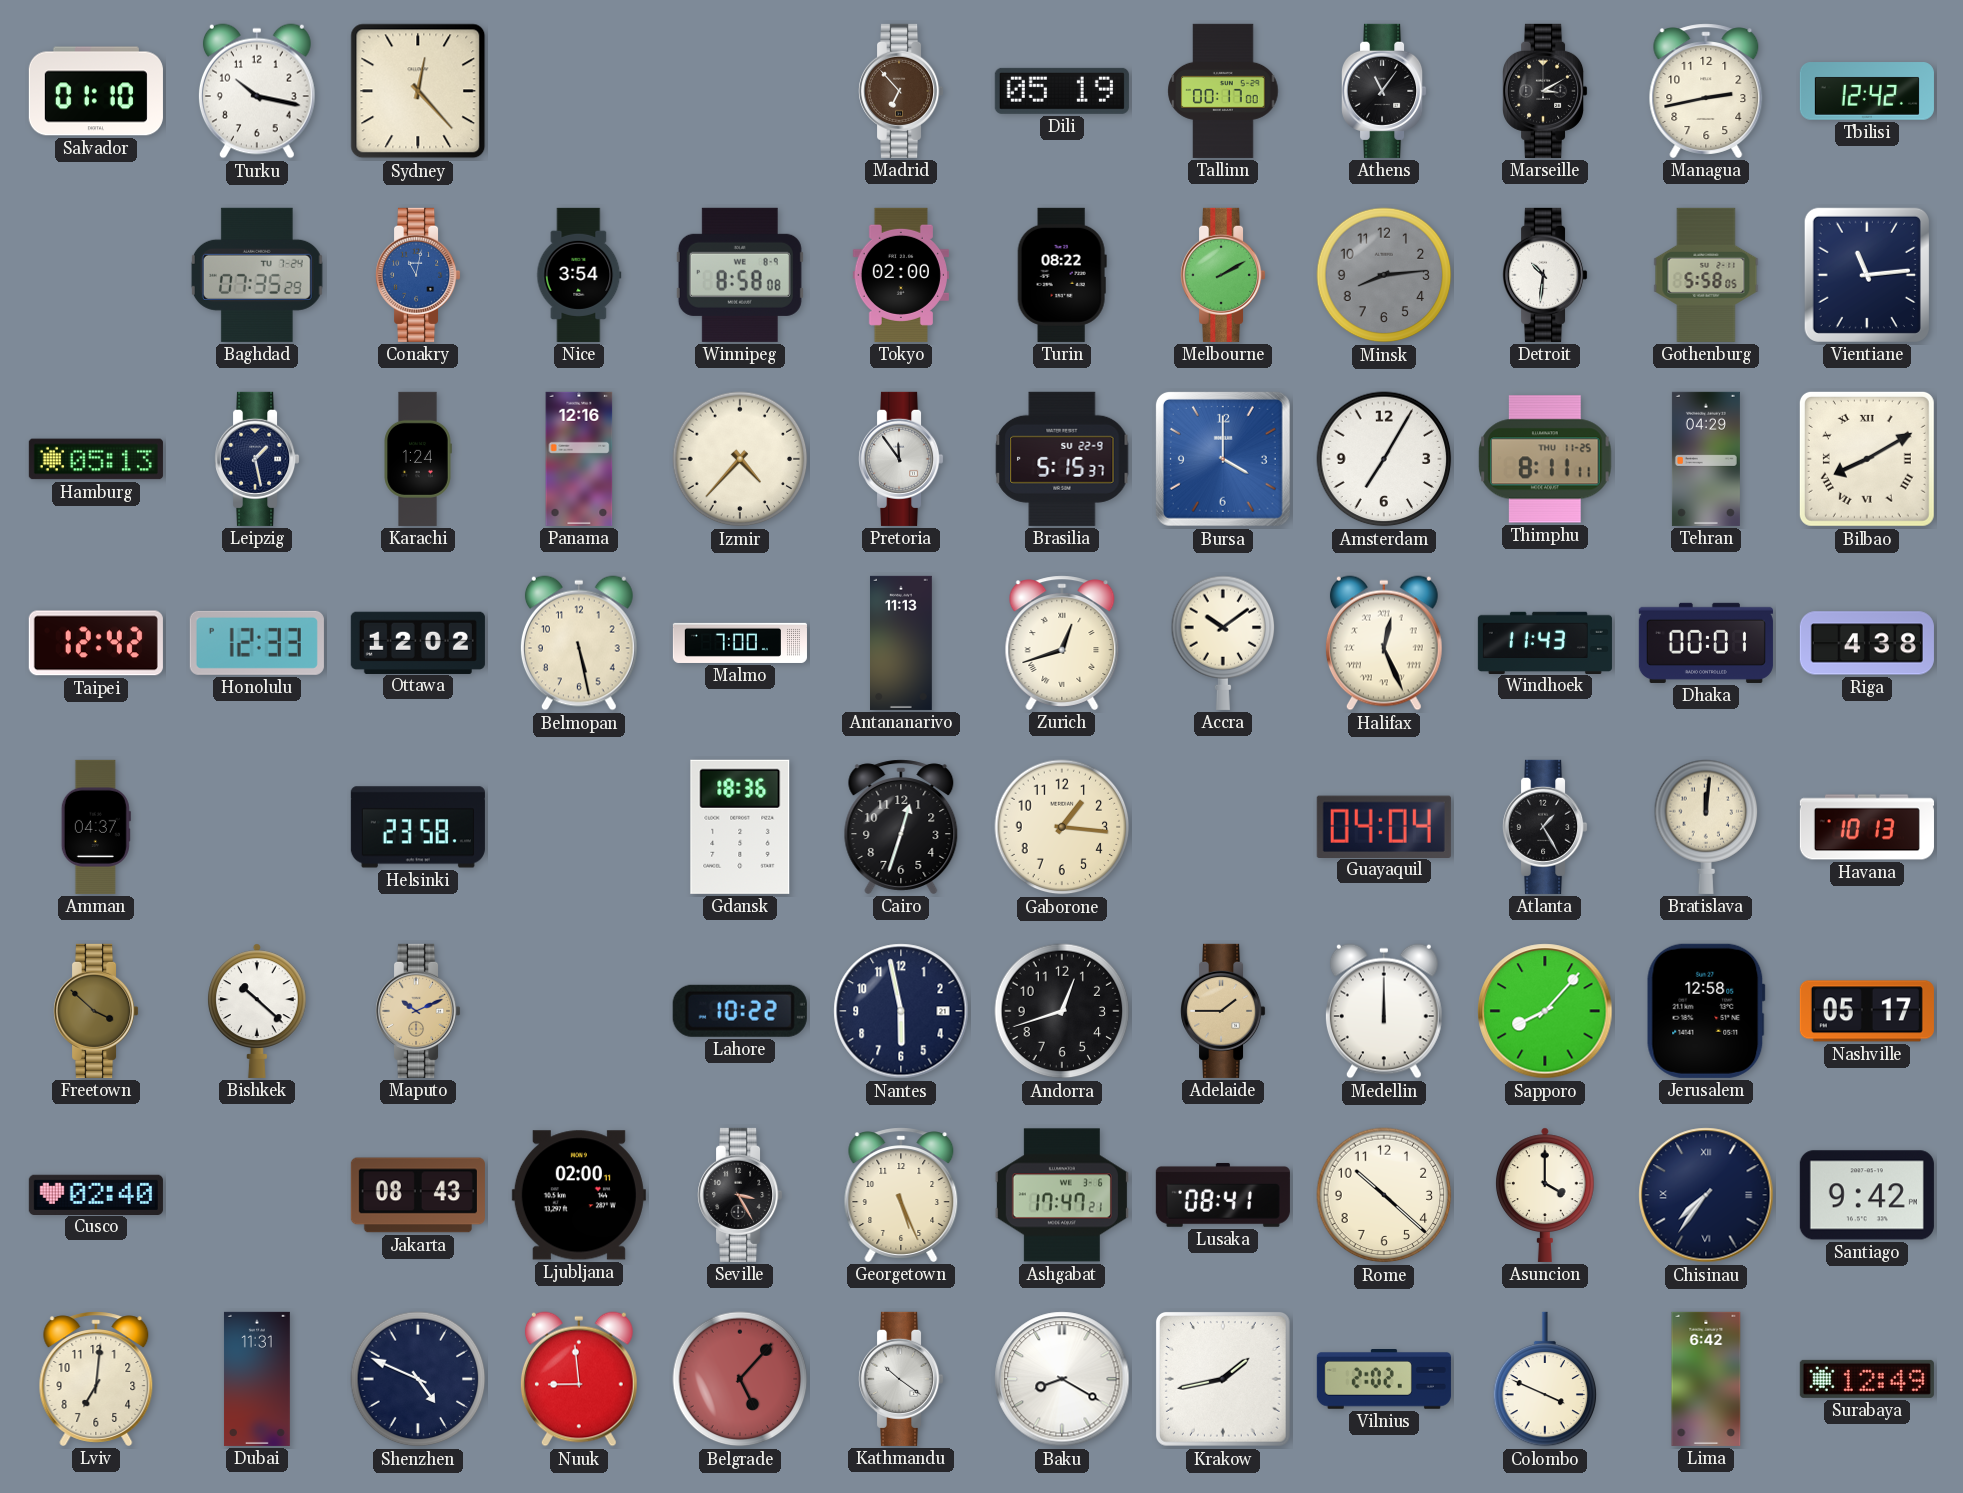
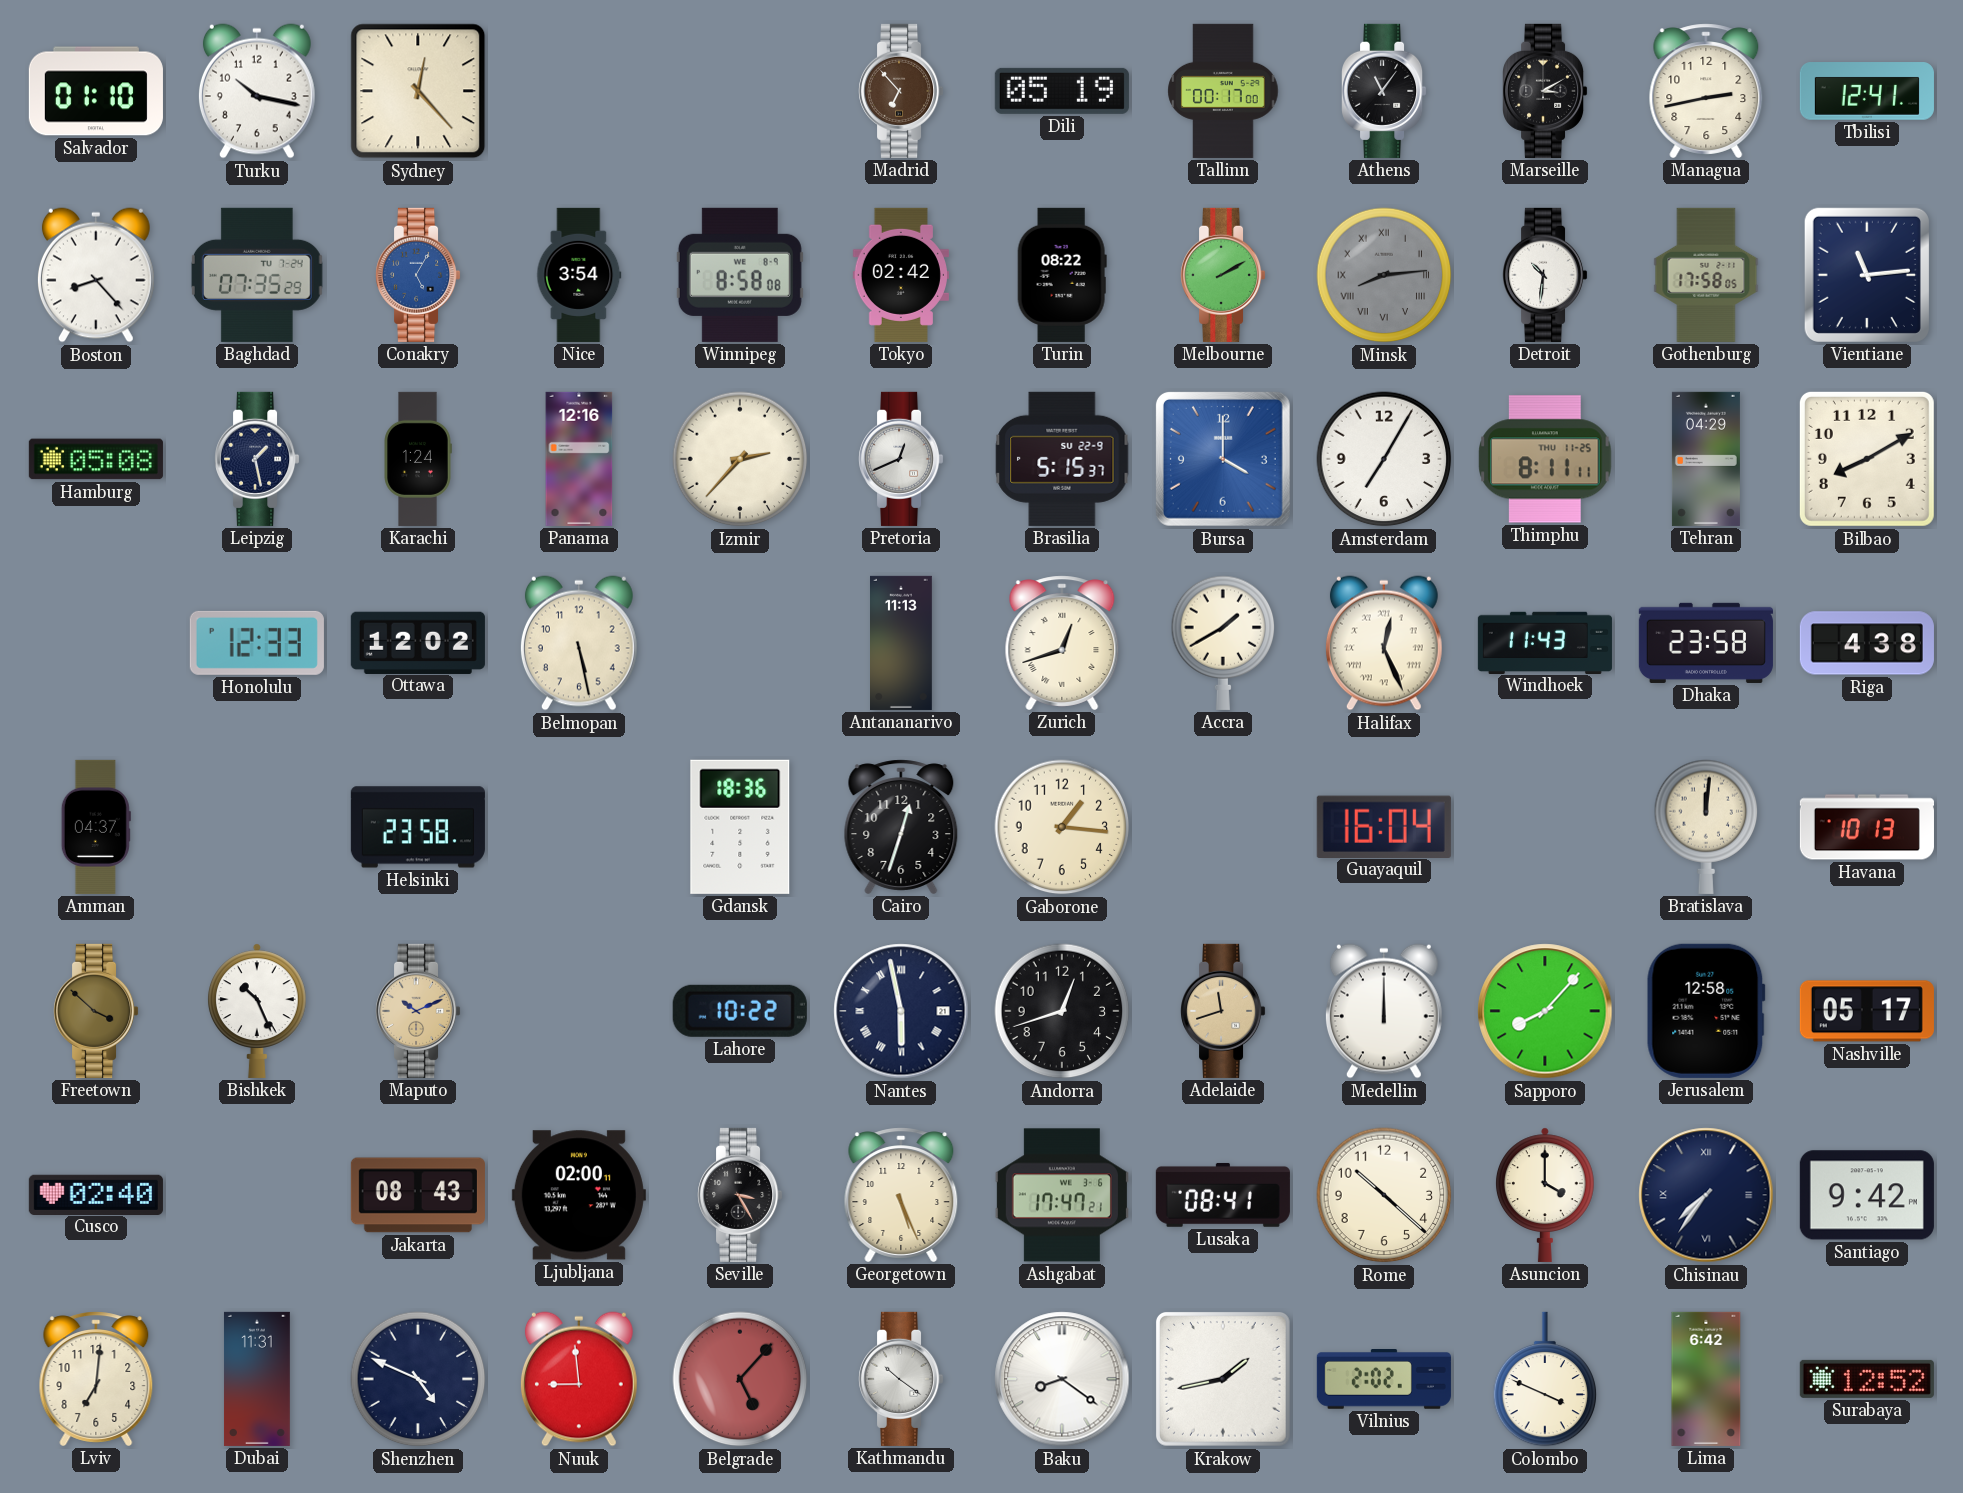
Tbilisi: 12:42 -> 12:41 (1867, 91)
Boston: none -> 8:23 (96, 275)
Conakry: 11:02 -> 5:05 (419, 275)
Tokyo: 02:00 -> 02:42 (901, 275)
Minsk numerals: Arabic -> Roman (1384, 275)
Gothenburg: 5:58 -> 17:58 (1706, 275)
Hamburg: 05:13 -> 05:08 (96, 459)
Izmir: 4:37 -> 2:37 (740, 459)
Pretoria: 11:54 -> 12:41 (902, 459)
Bilbao numerals: Roman -> Arabic (1867, 459)
Taipei: 12:42 -> none (96, 643)
Malmo: 7:00 -> none (740, 643)
Accra: 10:09 -> 1:40 (1223, 643)
Dhaka: 00:01 -> 23:58 (1706, 643)
Guayaquil: 04:04 -> 16:04 (1384, 826)
Atlanta: 1:25 -> none (1546, 827)
Bishkek: 10:22 -> 10:26 (257, 1011)
Nantes numerals: Arabic -> Roman (901, 1011)
Adelaide: 1:45 -> 11:42 (1224, 1011)
Baku: 8:20 -> 8:21 (1062, 1379)
Surabaya: 12:49 -> 12:52 (1867, 1379)
